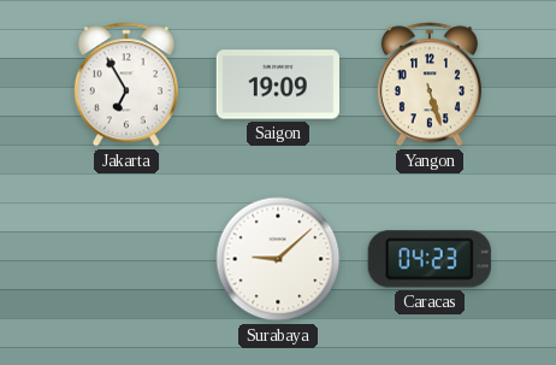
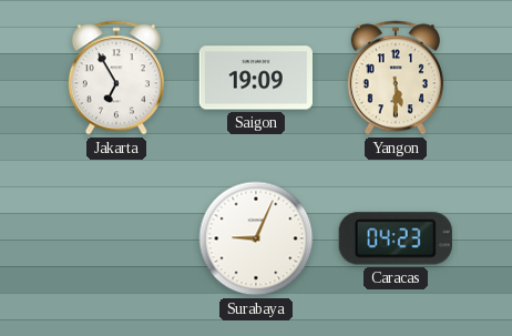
Yangon: 5:27 -> 5:30 (396, 78)
Surabaya: 9:08 -> 9:04 (256, 238)
